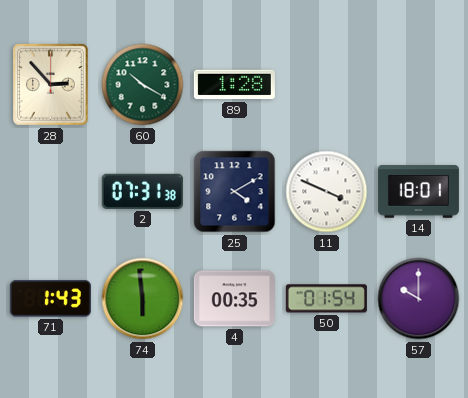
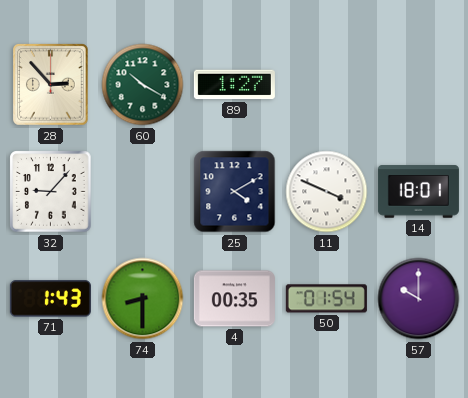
89: 1:28 -> 1:27 (234, 85)
32: none -> 9:07 (51, 192)
2: 07:31 -> none (142, 191)
74: 5:59 -> 8:30 (143, 299)
